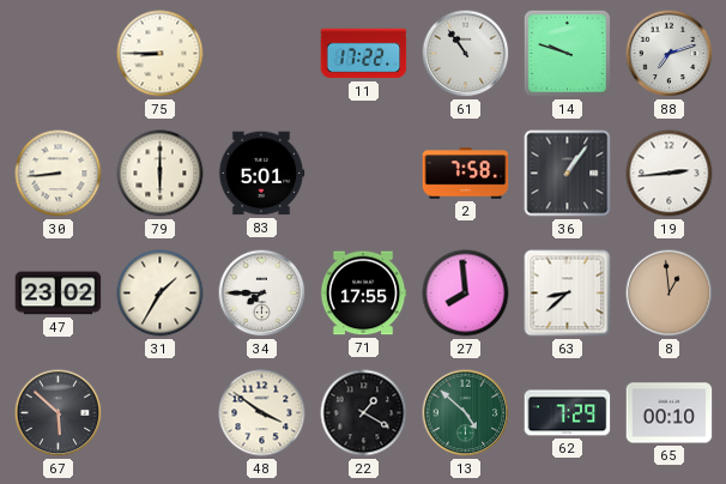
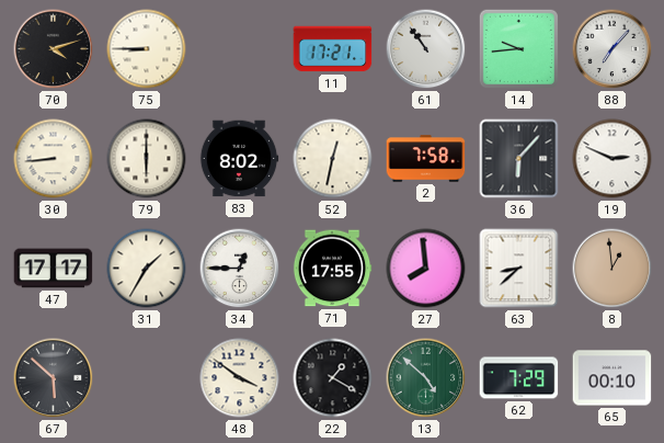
70: none -> 4:12 (54, 49)
11: 17:22 -> 17:21 (333, 49)
14: 9:48 -> 9:44 (518, 48)
88: 7:12 -> 7:07 (613, 49)
83: 5:01 -> 8:02 (239, 159)
52: none -> 12:32 (333, 159)
36: 1:06 -> 6:07 (519, 159)
19: 2:44 -> 2:49 (613, 159)
47: 23:02 -> 17:17 (54, 269)
34: 7:45 -> 12:45 (240, 269)
